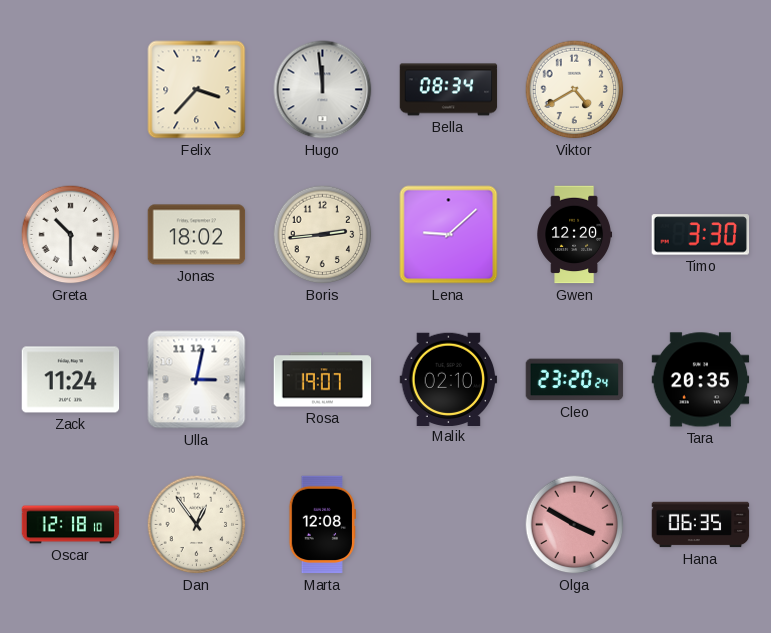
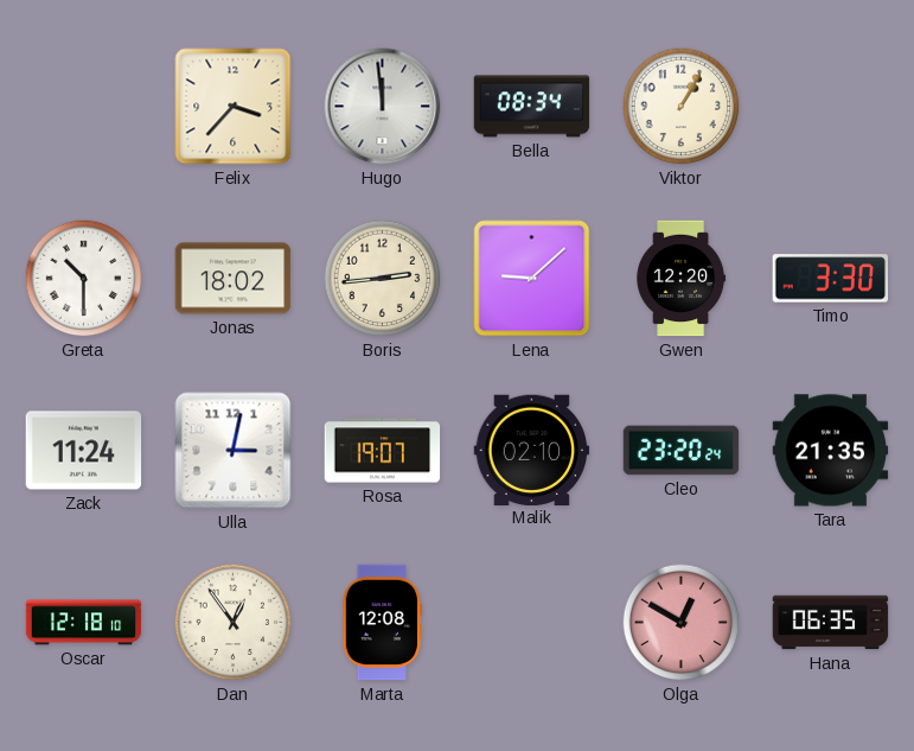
Viktor: 4:40 -> 1:05 (682, 107)
Tara: 20:35 -> 21:35 (831, 451)
Olga: 3:50 -> 12:50 (682, 623)
